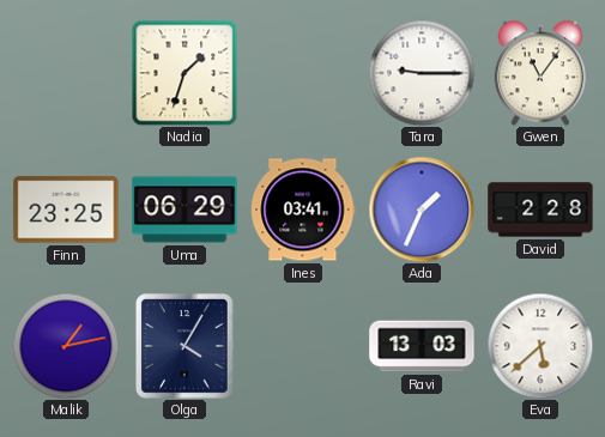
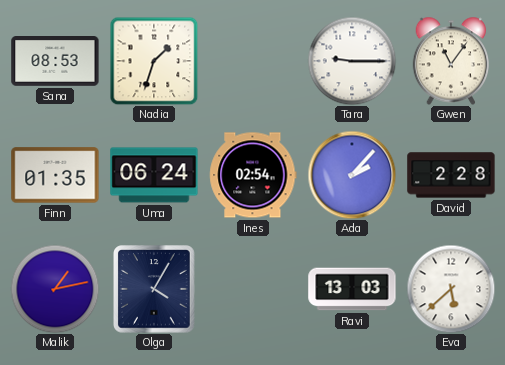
Sana: none -> 08:53 (55, 62)
Finn: 23:25 -> 01:35 (55, 175)
Uma: 06:29 -> 06:24 (154, 175)
Ines: 03:41 -> 02:54 (253, 175)
Ada: 1:34 -> 2:07 (352, 175)
